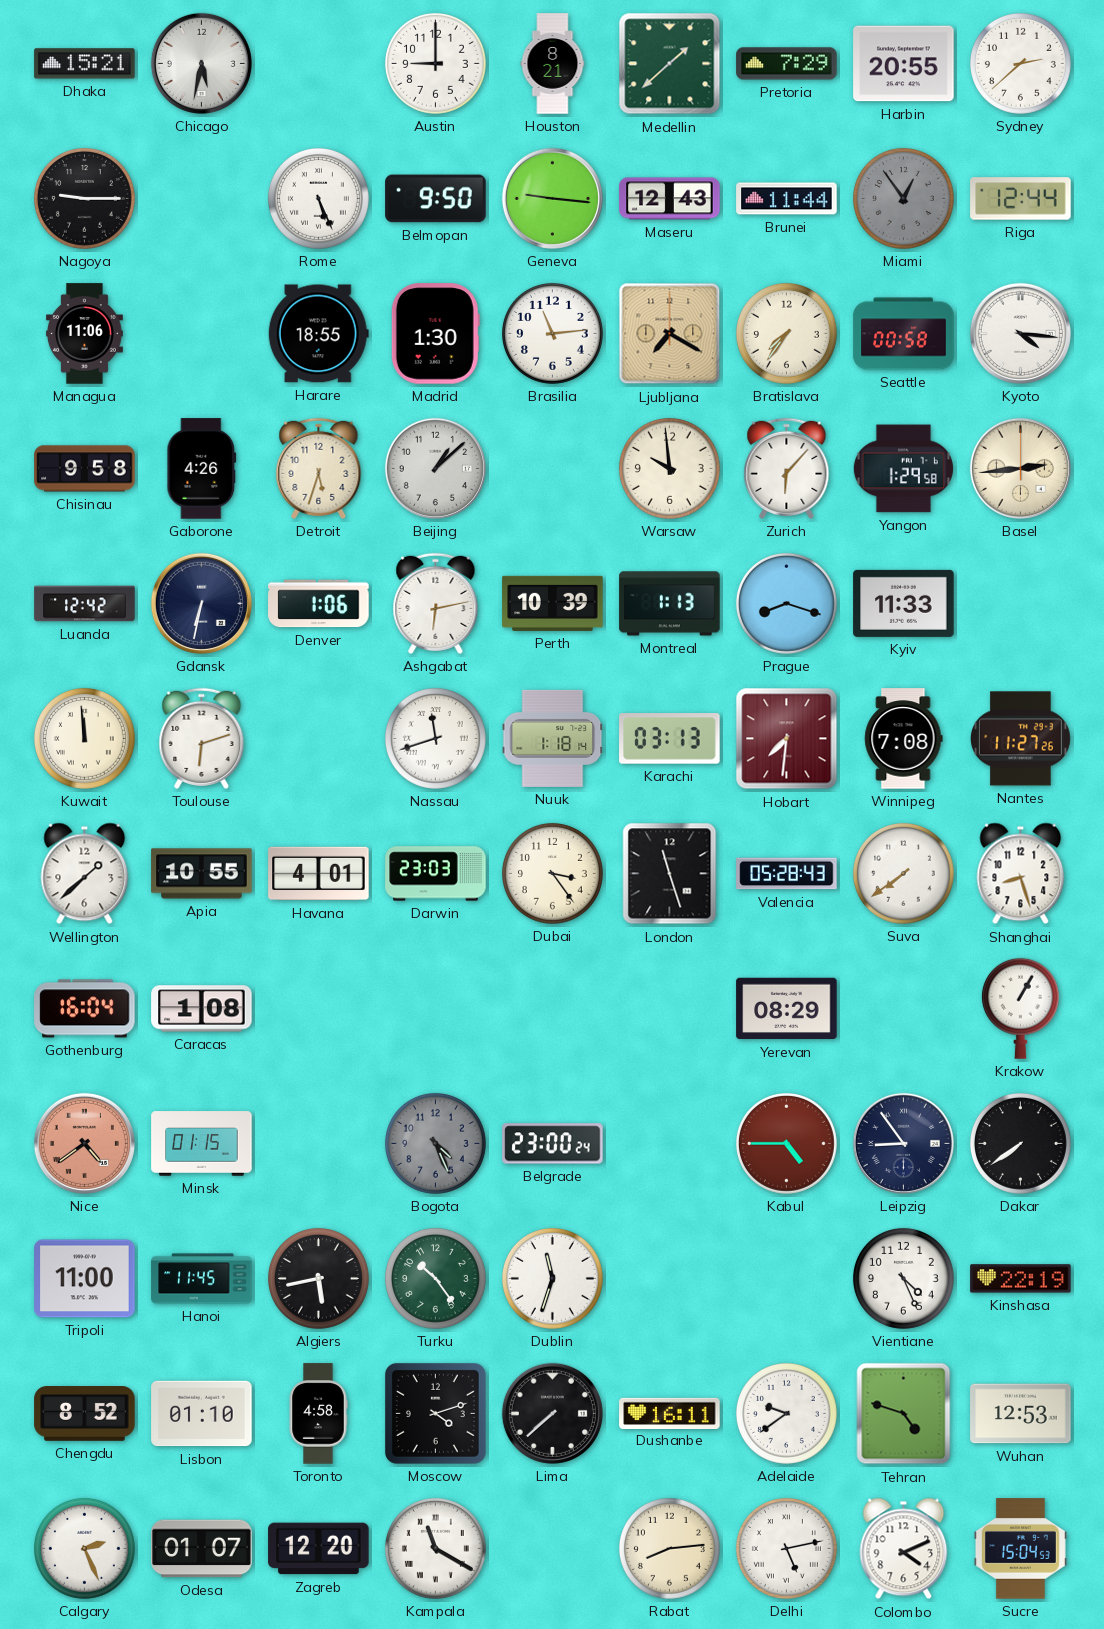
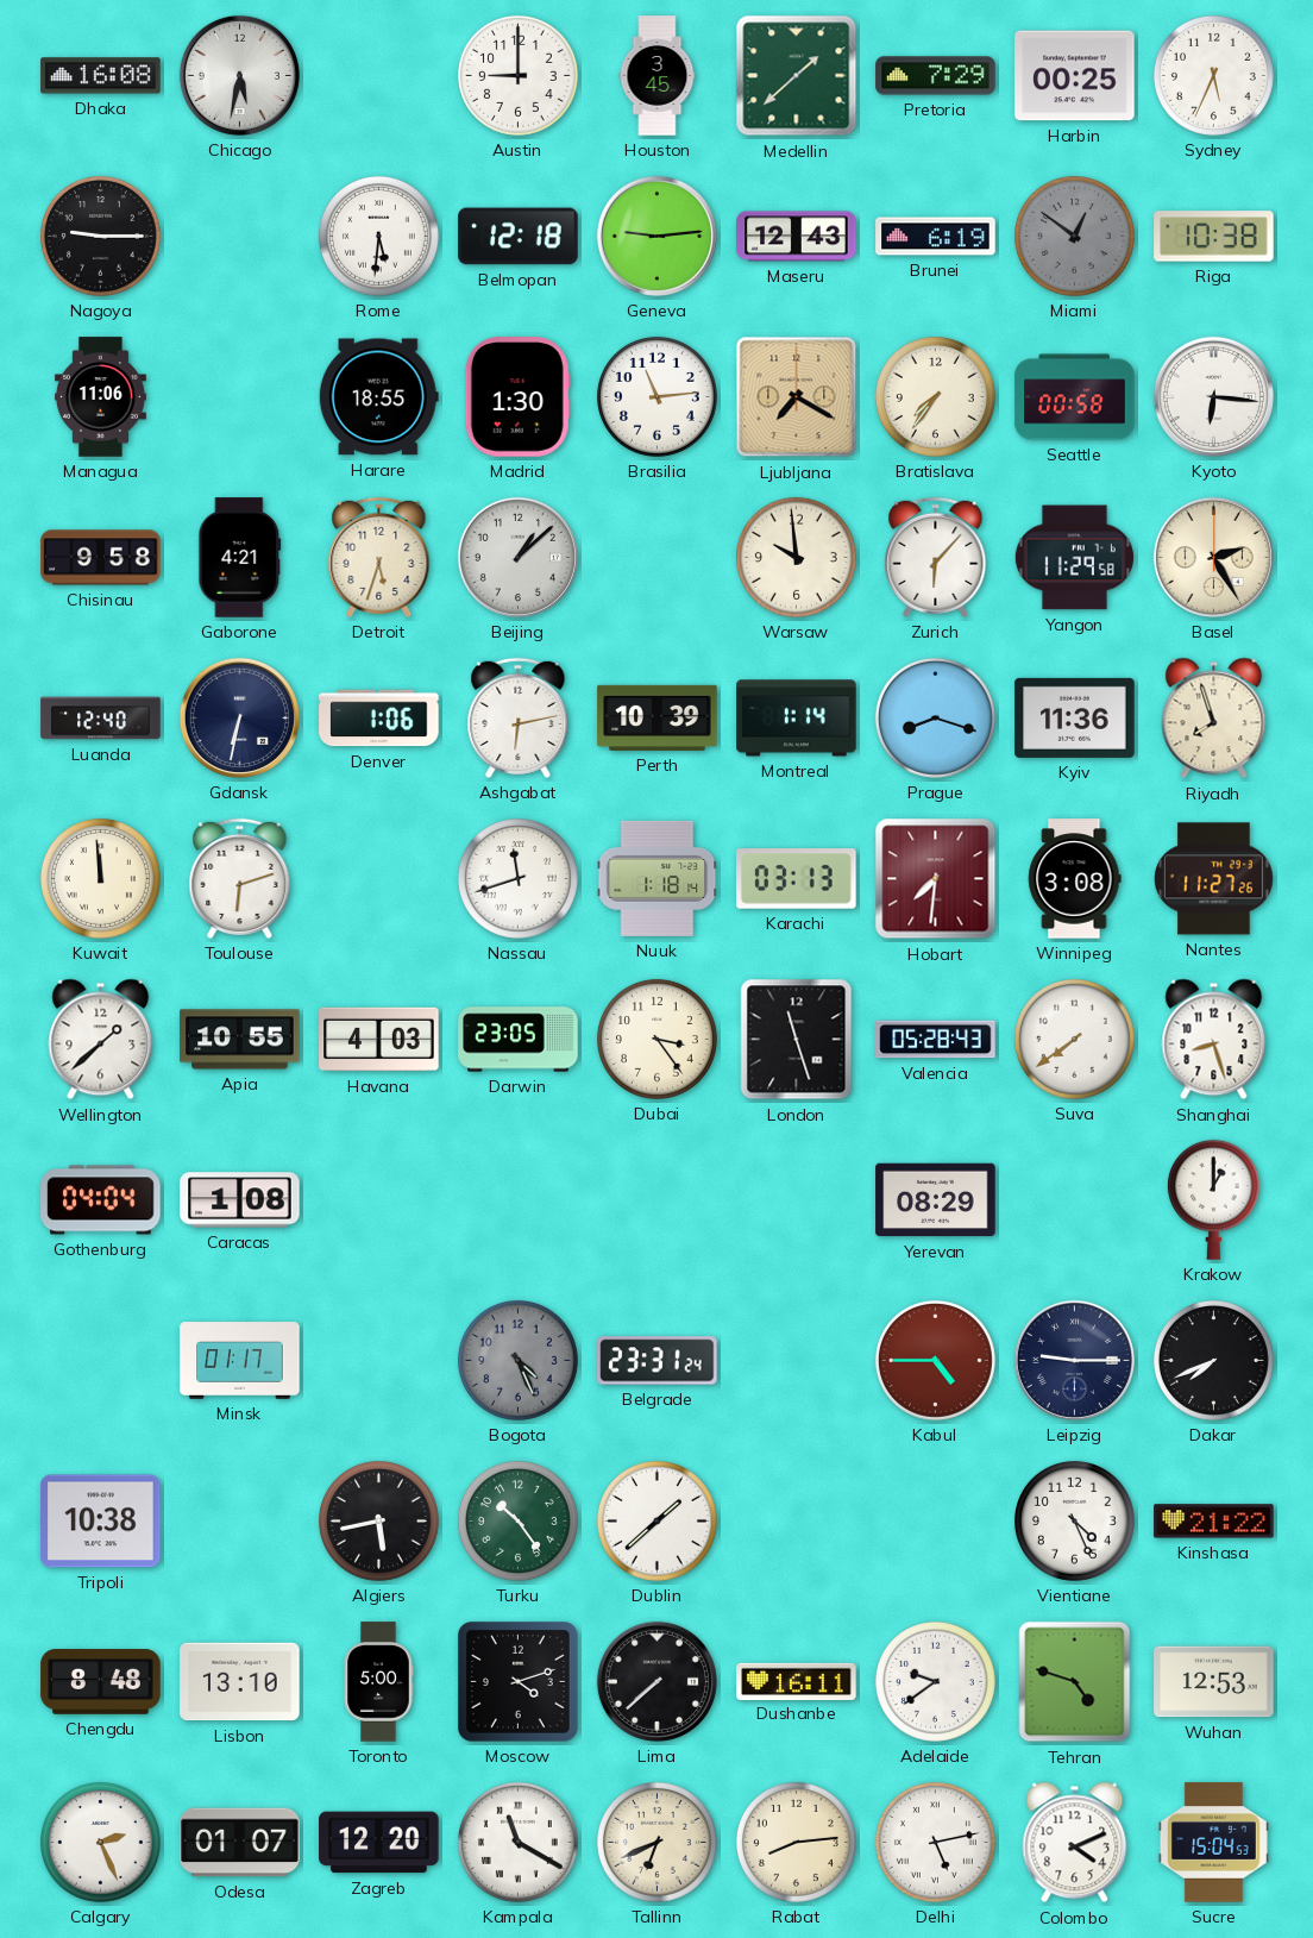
Dhaka: 15:21 -> 16:08 (101, 76)
Houston: 8:21 -> 3:45 (658, 76)
Harbin: 20:55 -> 00:25 (1075, 76)
Sydney: 2:38 -> 5:34 (1213, 75)
Rome: 5:26 -> 5:31 (378, 236)
Belmopan: 9:50 -> 12:18 (519, 237)
Geneva: 9:16 -> 9:14 (656, 236)
Brunei: 11:44 -> 6:19 (936, 237)
Miami: 12:54 -> 12:51 (1074, 236)
Riga: 12:44 -> 10:38 (1214, 237)
Kyoto: 4:16 -> 6:16 (1213, 396)
Gaborone: 4:26 -> 4:21 (240, 558)
Yangon: 1:29 -> 11:29 (1074, 558)
Basel: 2:44 -> 2:25 (1213, 557)
Luanda: 12:42 -> 12:40 (101, 719)
Montreal: 1:13 -> 1:14 (797, 719)
Kyiv: 11:33 -> 11:36 (1075, 717)
Riyadh: none -> 7:57 (1214, 719)
Winnipeg: 7:08 -> 3:08 (1075, 879)
Havana: 4:01 -> 4:03 (379, 1040)
Darwin: 23:03 -> 23:05 (519, 1040)
Gothenburg: 16:04 -> 04:04 (101, 1200)
Krakow: 1:05 -> 1:00 (1213, 1199)
Nice: 4:39 -> none (84, 1143)
Minsk: 01:15 -> 01:17 (240, 1361)
Belgrade: 23:00 -> 23:31 (658, 1361)
Leipzig: 8:54 -> 9:15 (1074, 1360)
Dakar: 7:39 -> 7:41 (1213, 1360)
Tripoli: 11:00 -> 10:38 (101, 1522)
Hanoi: 11:45 -> none (202, 1279)
Dublin: 11:33 -> 1:38 (656, 1520)
Kinshasa: 22:19 -> 21:22 (1214, 1522)
Chengdu: 8:52 -> 8:48 (101, 1682)
Lisbon: 01:10 -> 13:10 (240, 1682)
Toronto: 4:58 -> 5:00 (378, 1682)
Tallinn: none -> 6:41 (656, 1842)
